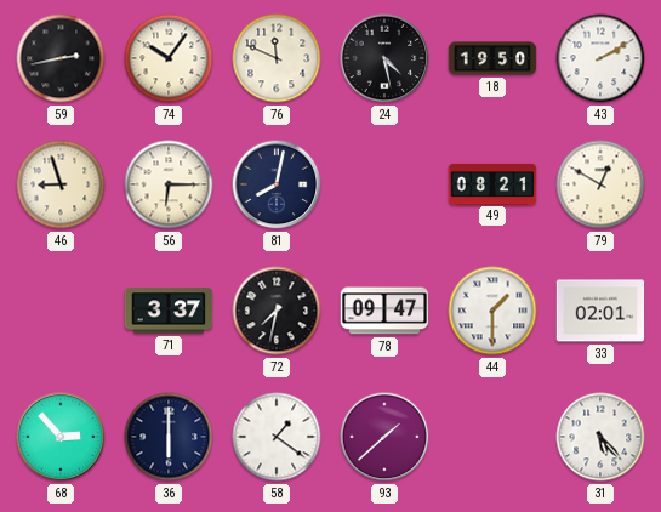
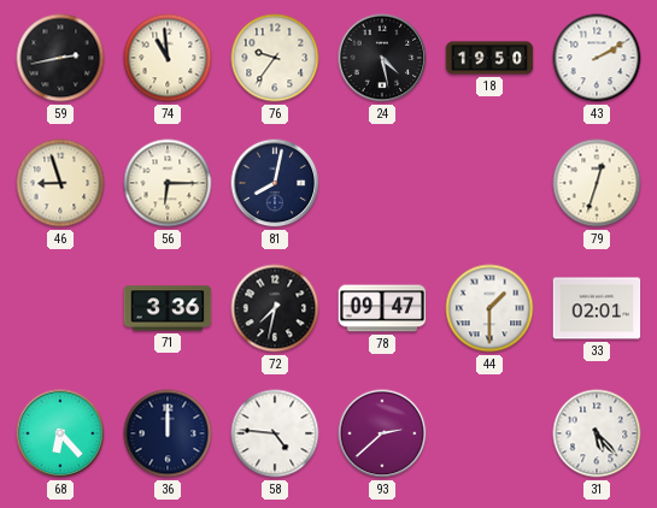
74: 10:06 -> 10:59 (168, 58)
76: 11:49 -> 9:36 (275, 58)
49: 08:21 -> none (492, 183)
79: 12:50 -> 12:33 (597, 183)
71: 3:37 -> 3:36 (168, 308)
68: 2:53 -> 6:23 (60, 433)
36: 6:00 -> 12:00 (168, 433)
58: 1:21 -> 4:46 (275, 433)
93: 1:38 -> 2:38 (382, 433)
